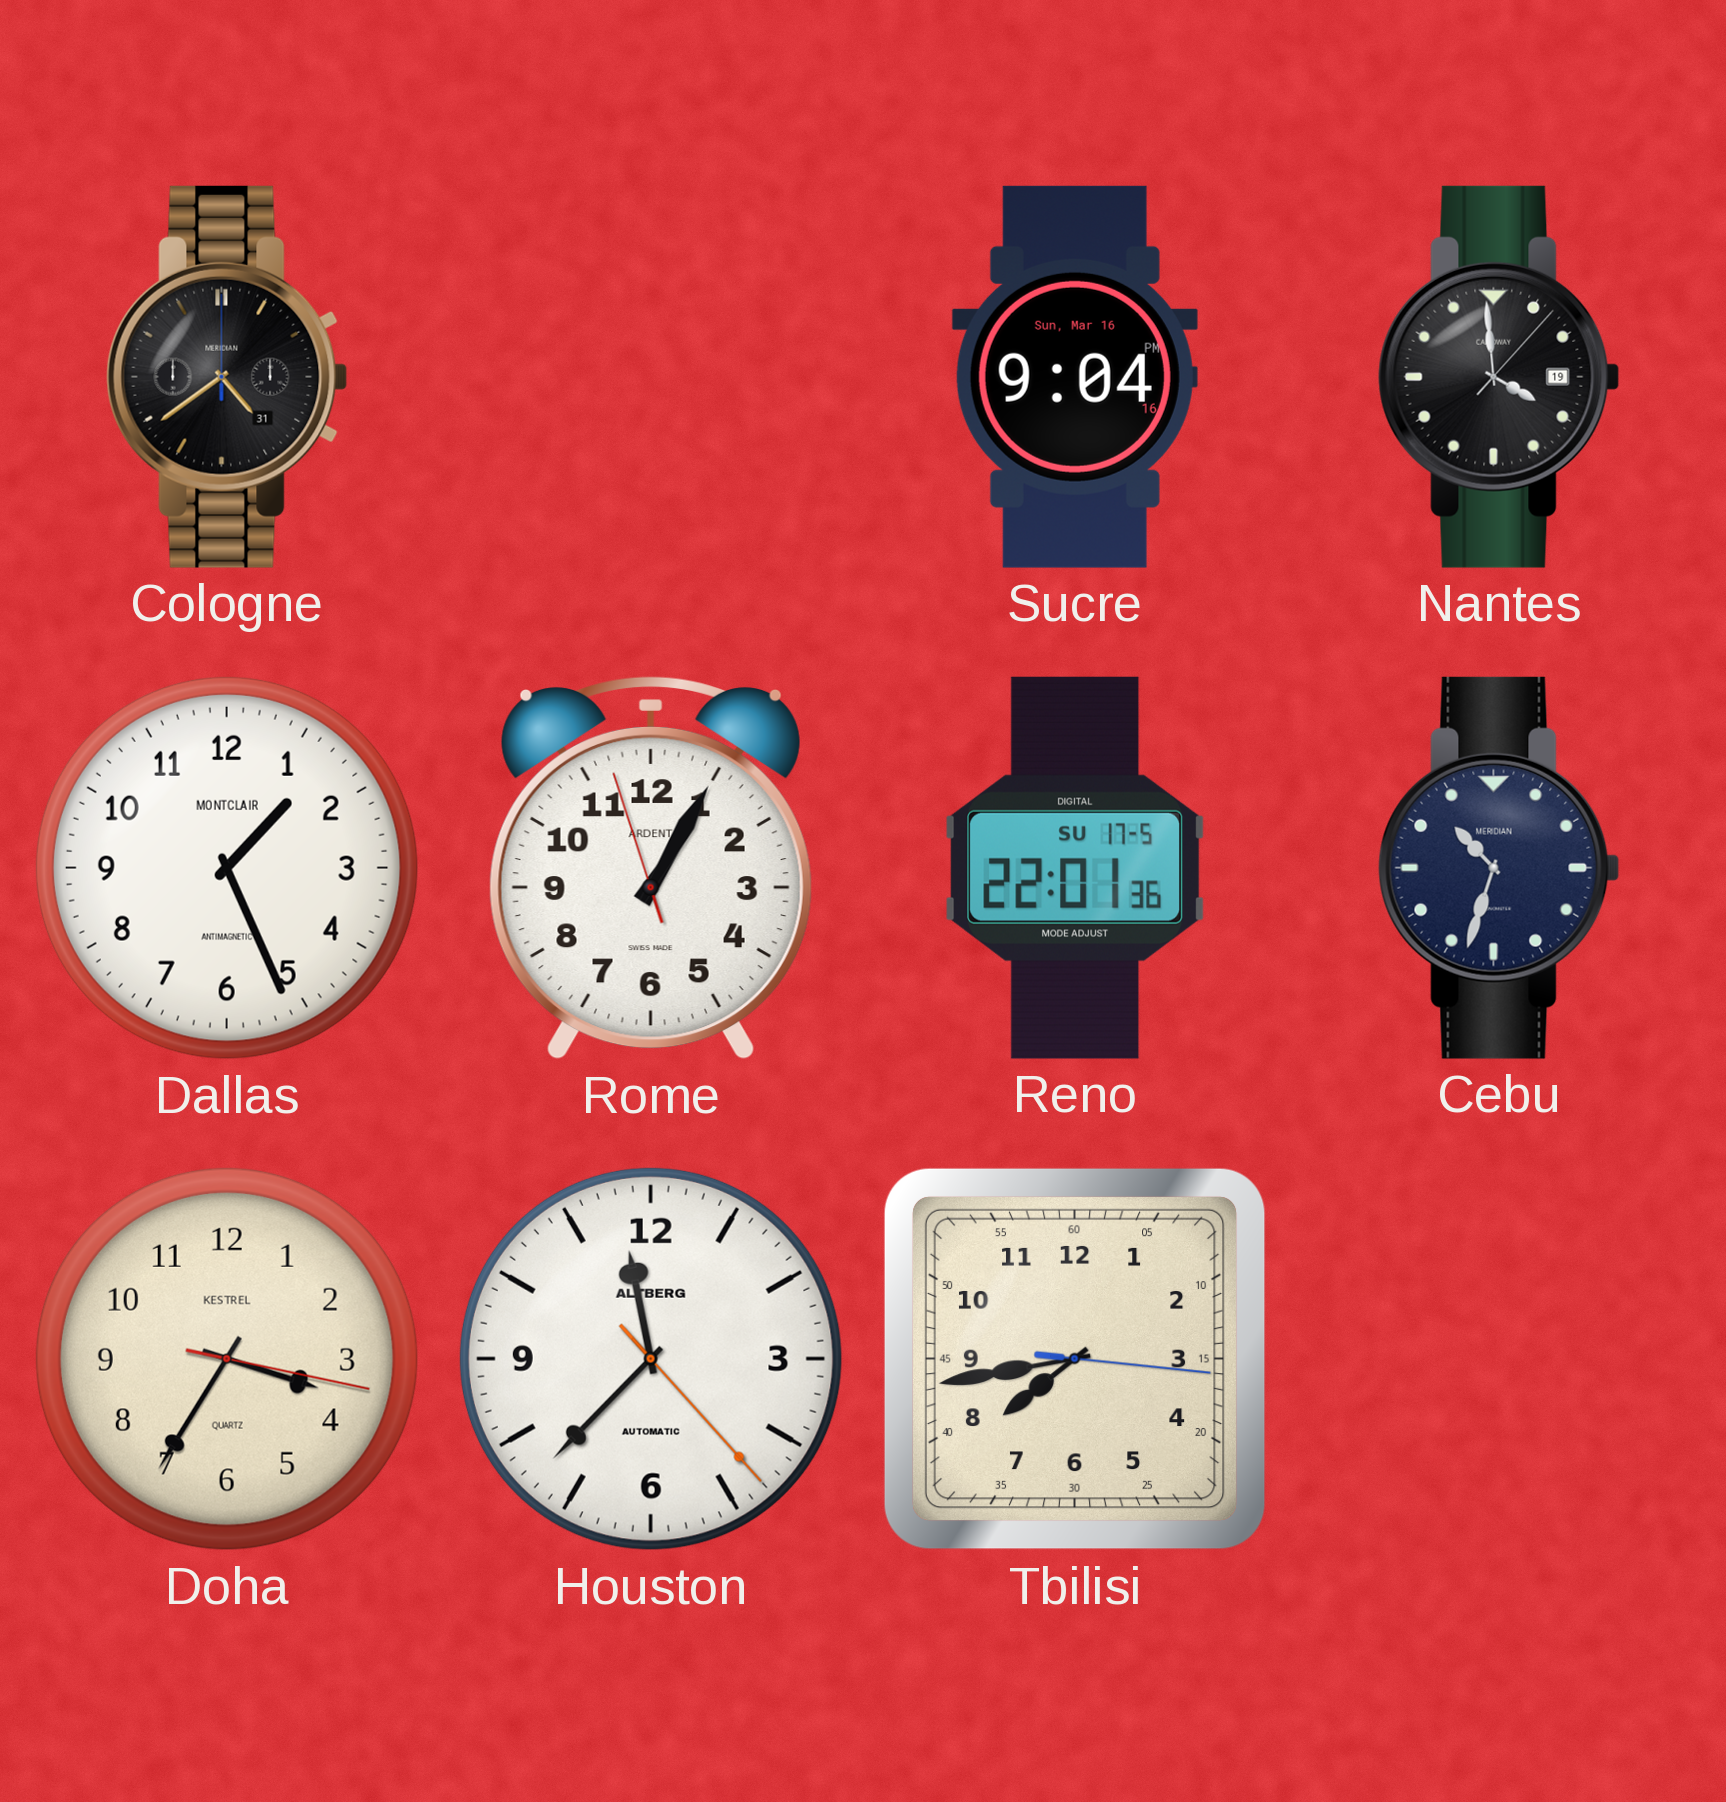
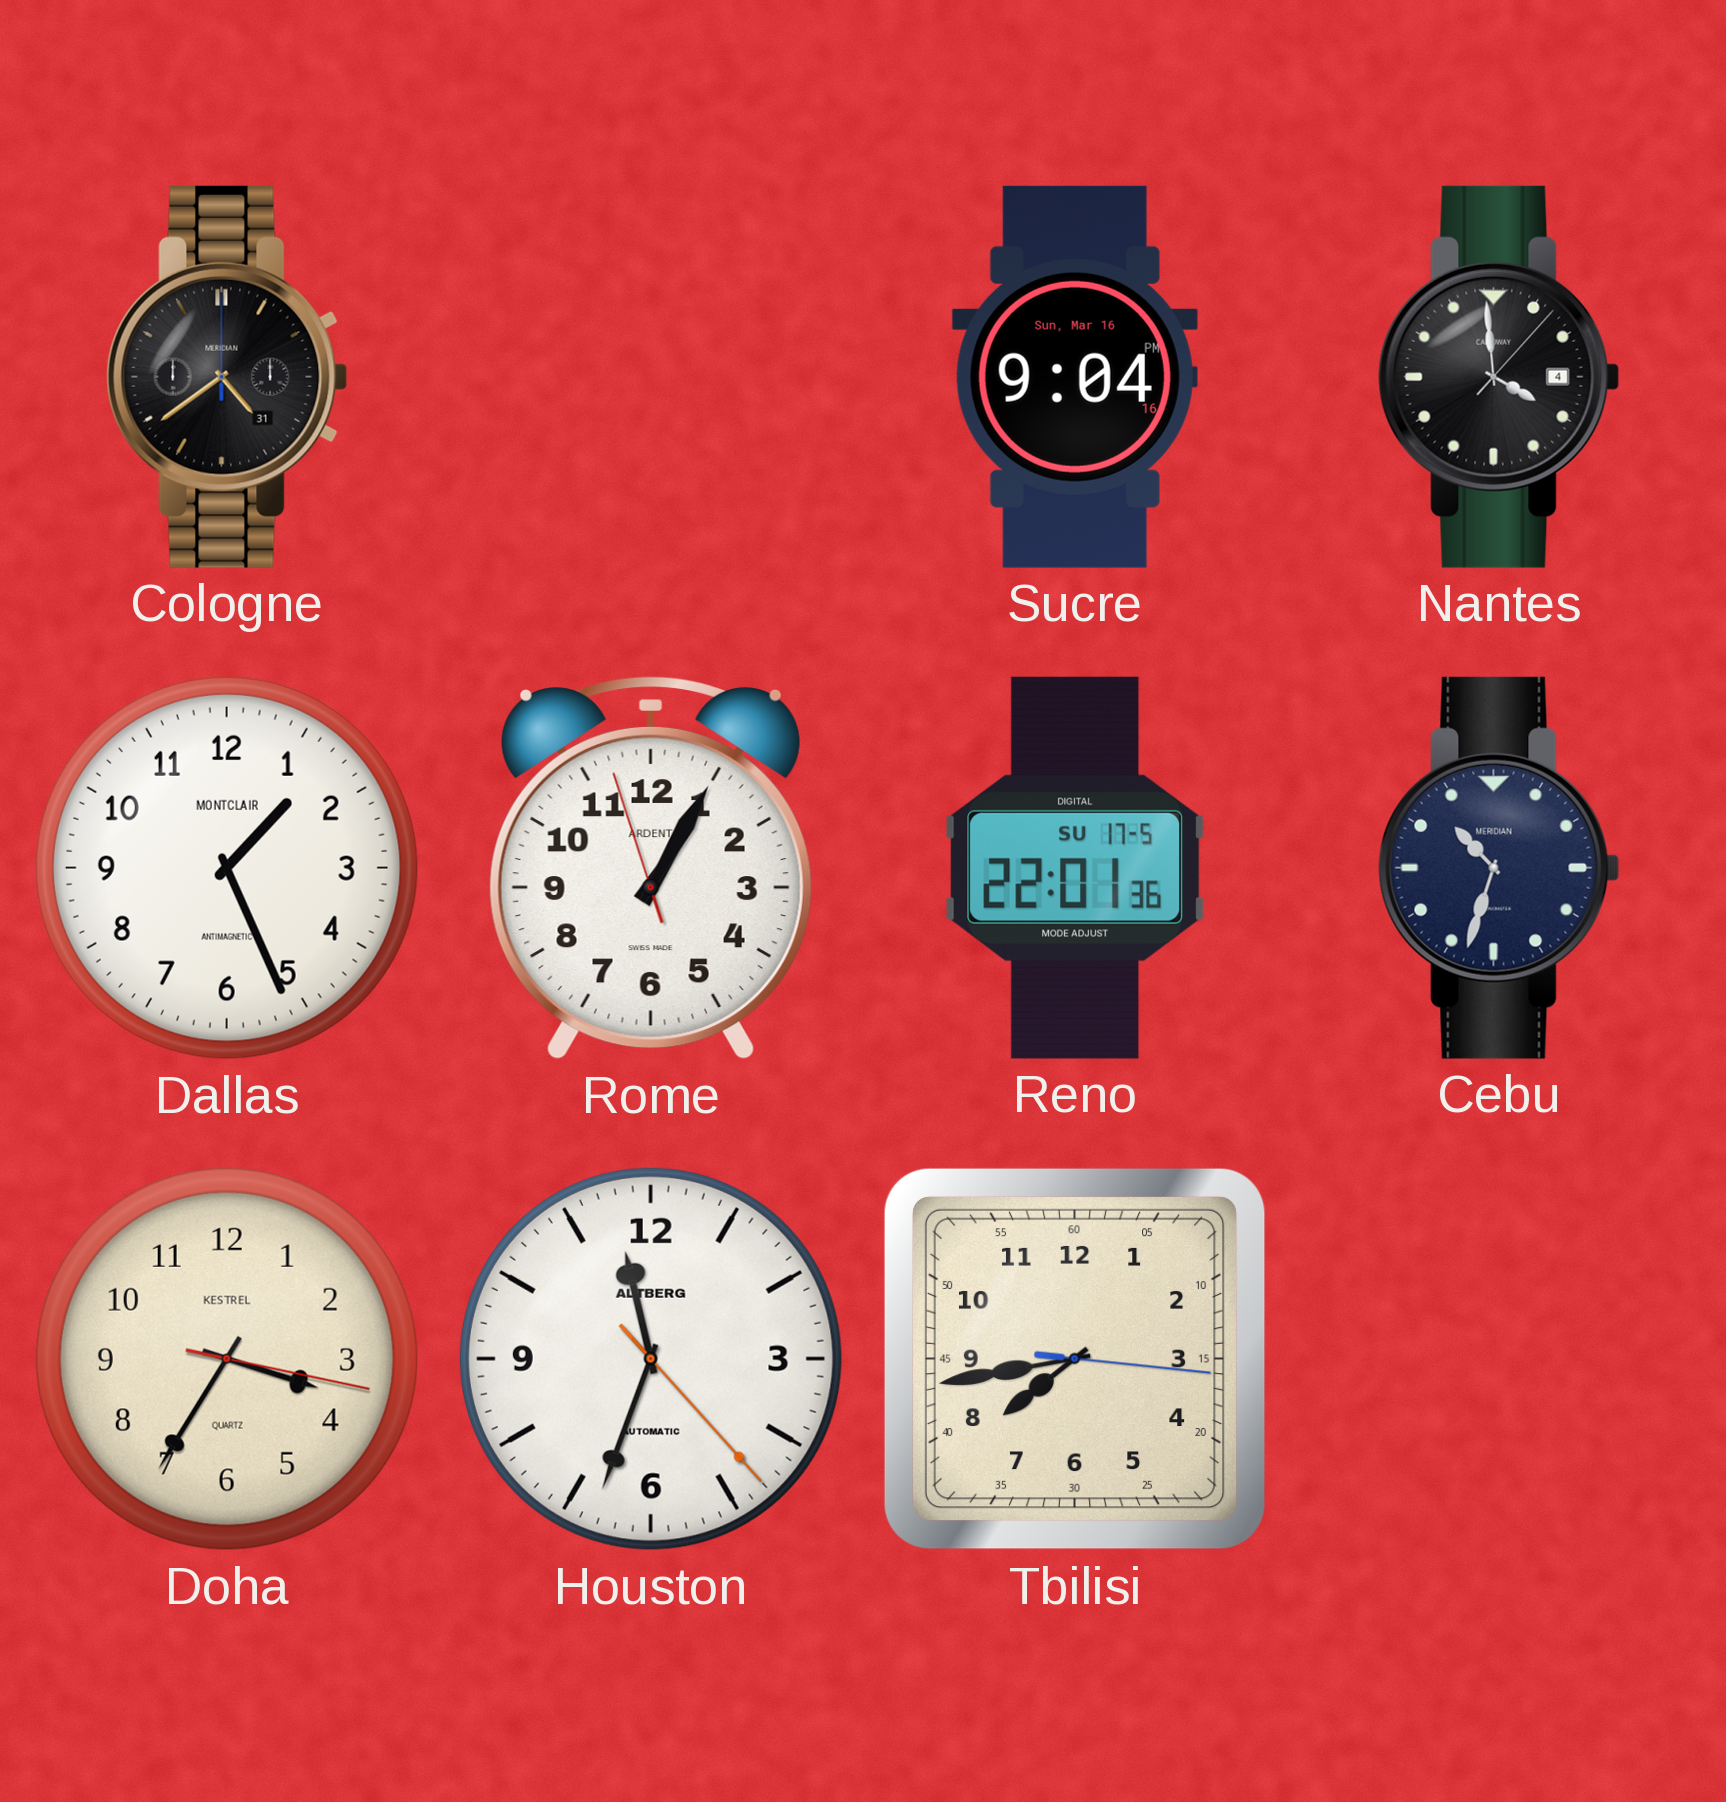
Nantes date: 19 -> 4 (1499, 377)
Houston: 11:37 -> 11:33 (651, 1359)
